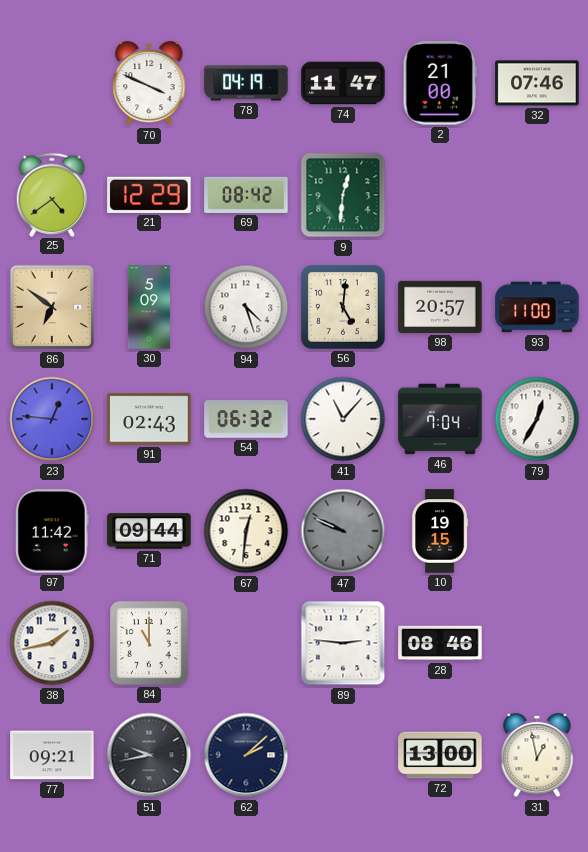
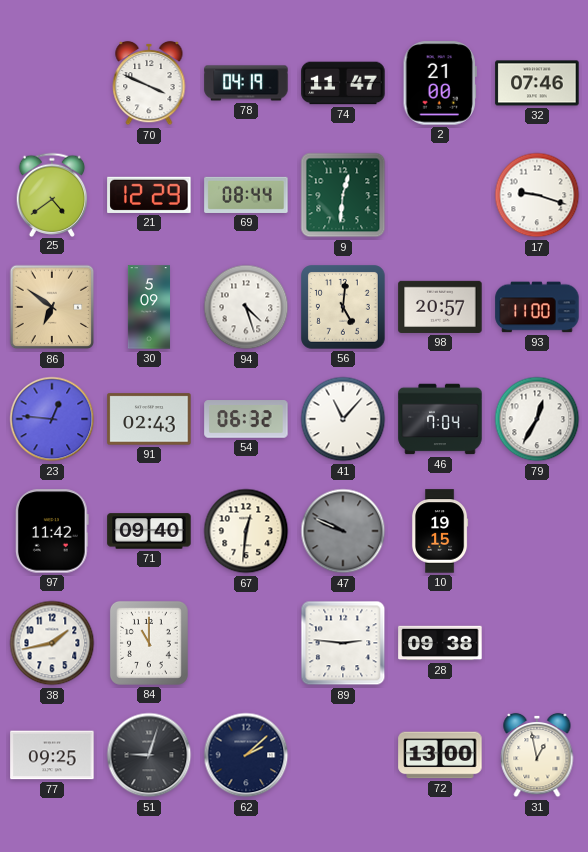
69: 08:42 -> 08:44 (246, 195)
17: none -> 9:18 (537, 195)
71: 09:44 -> 09:40 (149, 531)
28: 08:46 -> 09:38 (440, 643)
77: 09:21 -> 09:25 (52, 755)
51: 9:43 -> 9:03 (149, 755)
